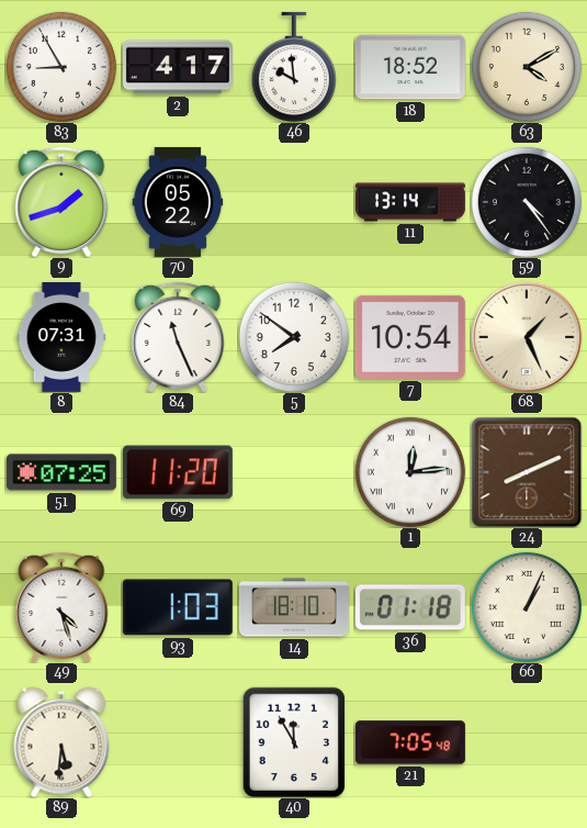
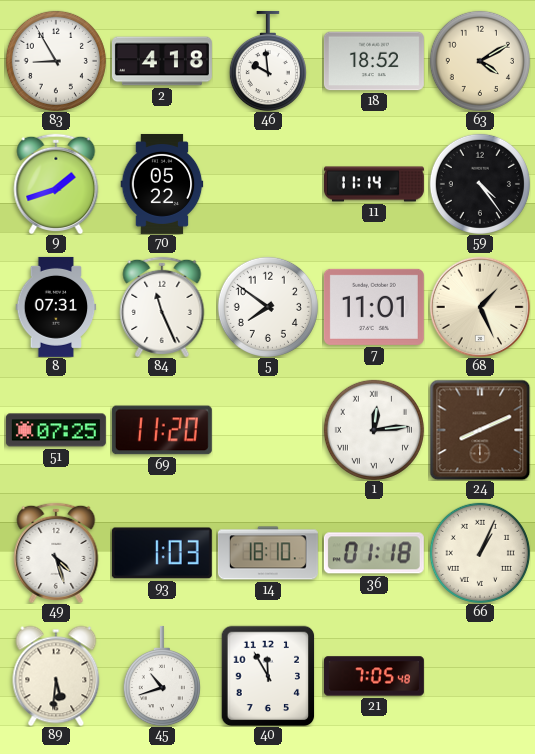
2: 4:17 -> 4:18 (162, 61)
11: 13:14 -> 11:14 (374, 184)
7: 10:54 -> 11:01 (374, 307)
45: none -> 10:42 (162, 676)
